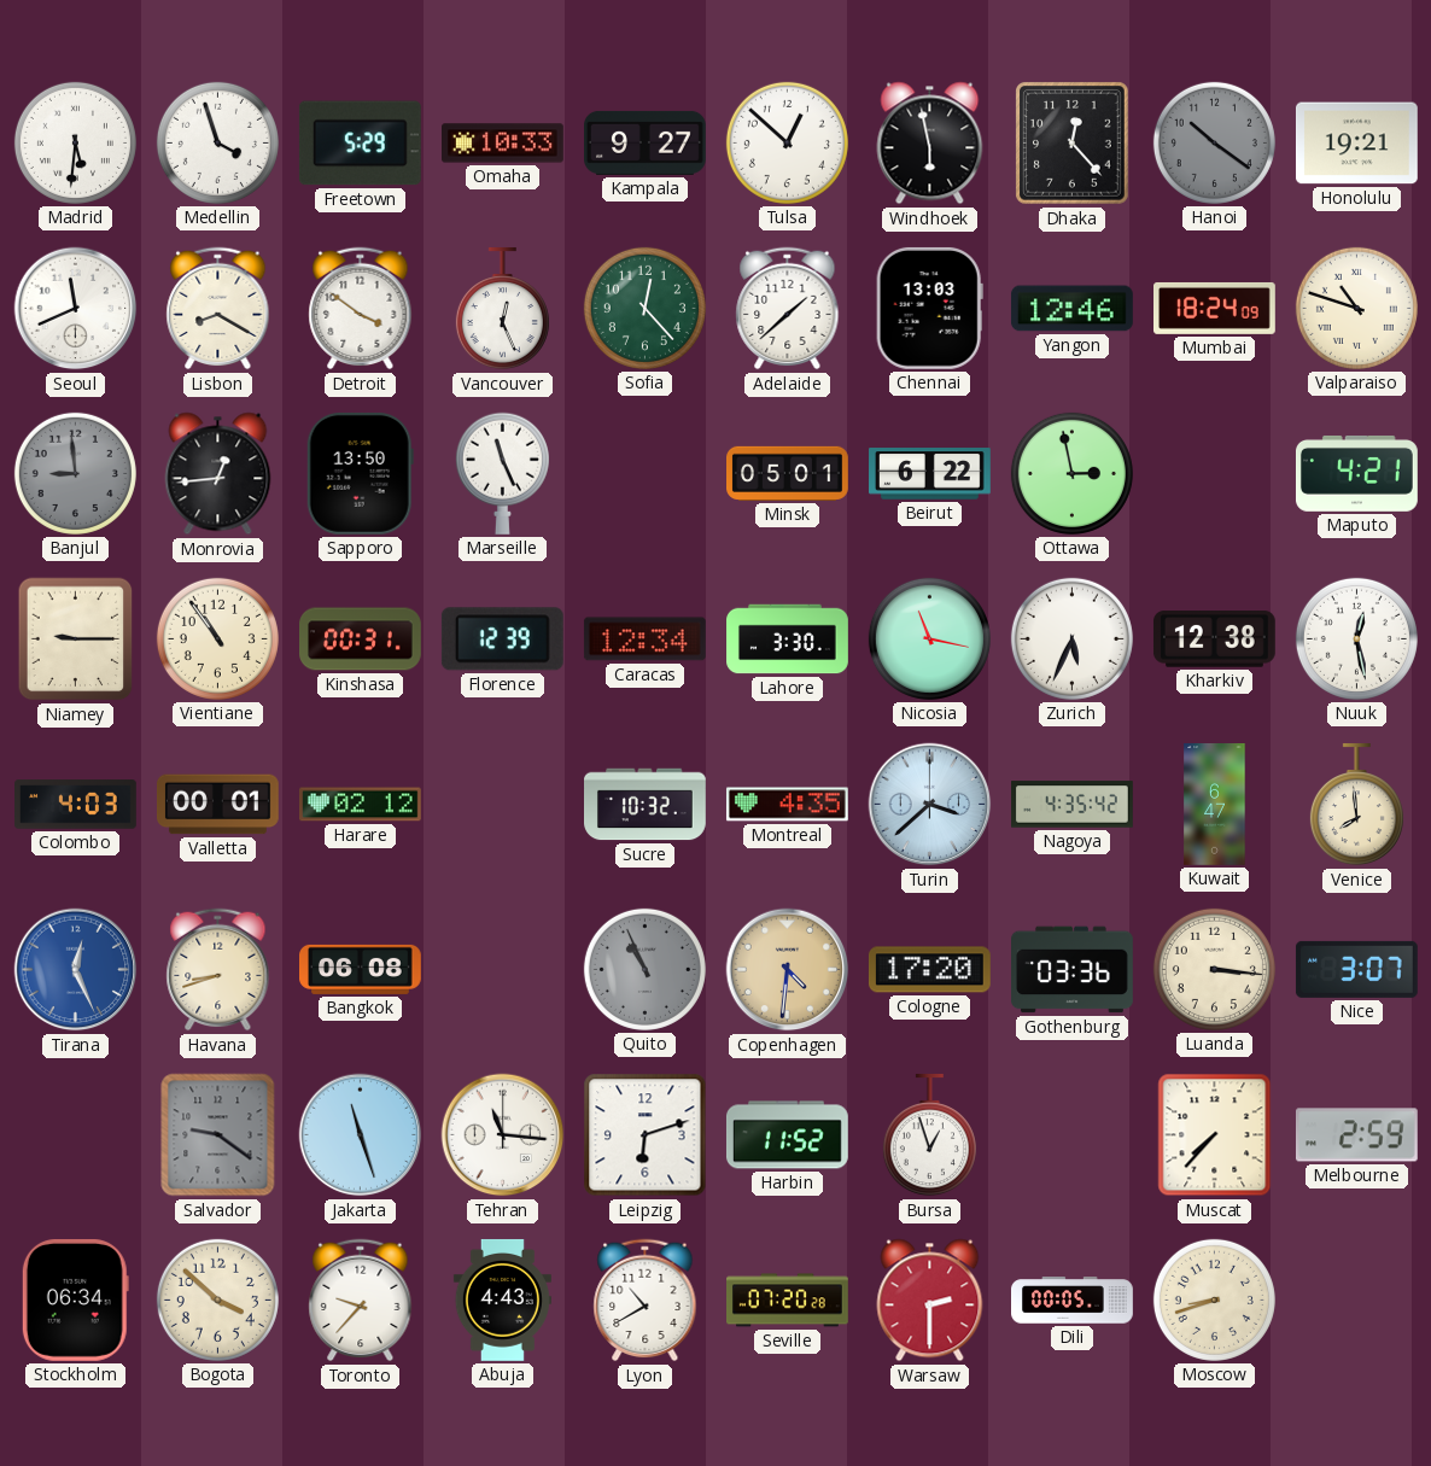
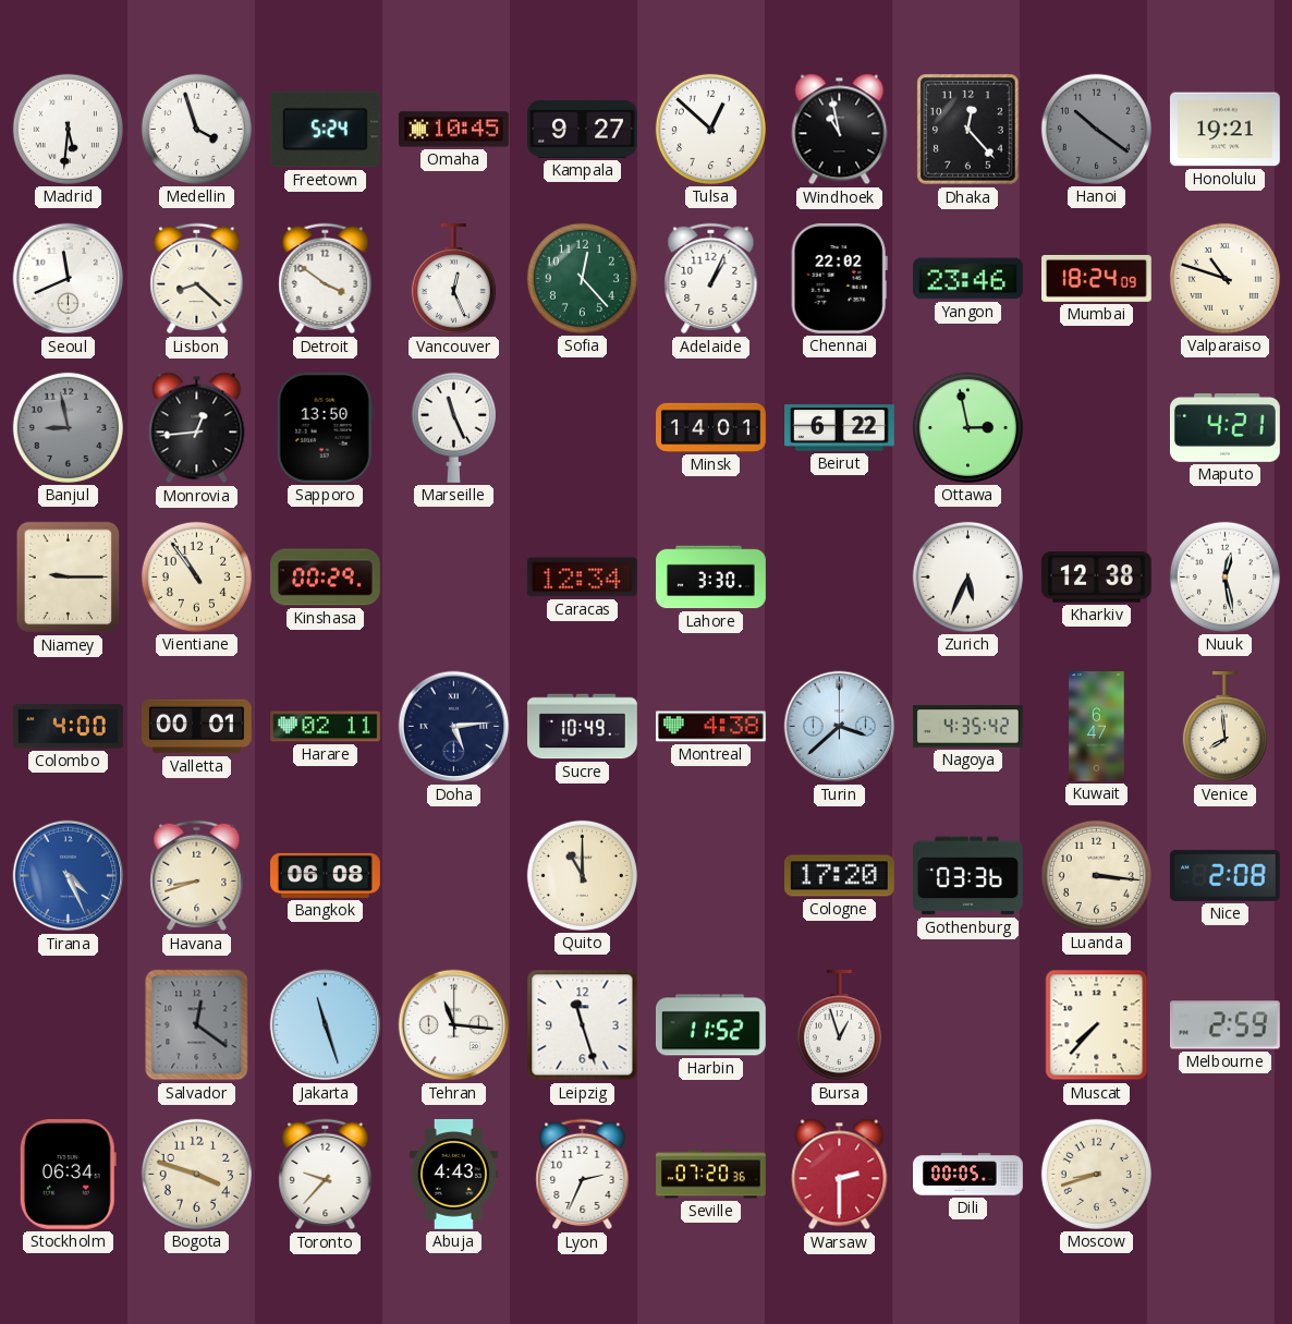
Freetown: 5:29 -> 5:24 (325, 130)
Omaha: 10:33 -> 10:45 (454, 130)
Windhoek: 5:58 -> 10:58 (840, 130)
Lisbon: 8:20 -> 8:22 (197, 279)
Adelaide: 1:38 -> 1:04 (711, 279)
Chennai: 13:03 -> 22:02 (839, 278)
Yangon: 12:46 -> 23:46 (967, 279)
Banjul: 8:59 -> 8:58 (68, 427)
Minsk: 05:01 -> 14:01 (711, 427)
Kinshasa: 00:31 -> 00:29 (326, 578)
Florence: 12:39 -> none (502, 639)
Nicosia: 11:17 -> none (929, 638)
Colombo: 4:03 -> 4:00 (69, 727)
Harare: 02:12 -> 02:11 (326, 727)
Doha: none -> 5:14 (454, 727)
Sucre: 10:32 -> 10:49 (583, 727)
Montreal: 4:35 -> 4:38 (710, 727)
Tirana: 12:26 -> 4:26 (69, 876)
Quito: 10:56 -> 11:00 (582, 875)
Quito dial: grey -> cream (582, 875)
Copenhagen: 4:31 -> none (788, 970)
Nice: 3:07 -> 2:08 (1224, 875)
Salvador: 9:21 -> 12:21 (197, 1025)
Leipzig: 6:12 -> 11:27 (583, 1025)
Bogota: 3:52 -> 3:48 (196, 1174)
Lyon: 10:40 -> 2:34 (583, 1175)
Seville: 07:20:28 -> 07:20:36 (711, 1175)
